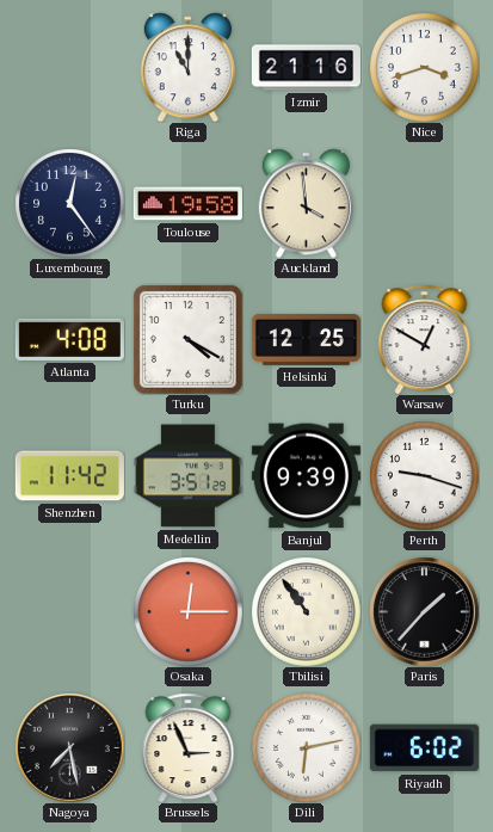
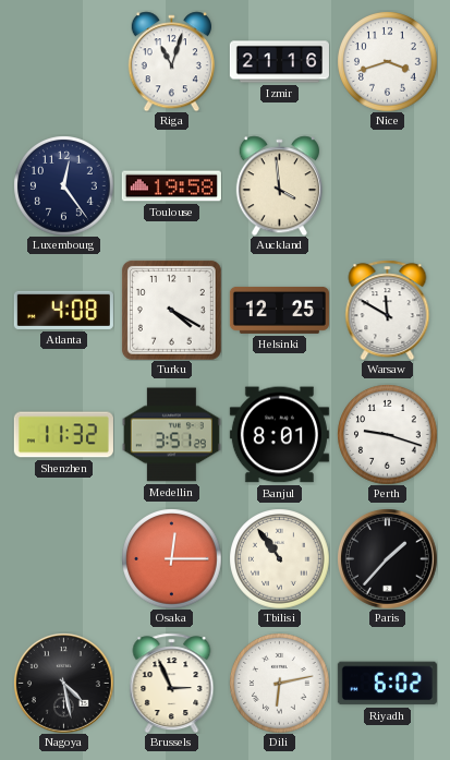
Riga: 11:00 -> 11:03 (171, 61)
Warsaw: 12:50 -> 11:50 (388, 310)
Shenzhen: 11:42 -> 11:32 (63, 435)
Banjul: 9:39 -> 8:01 (279, 435)
Nagoya: 7:28 -> 4:28 (64, 684)
